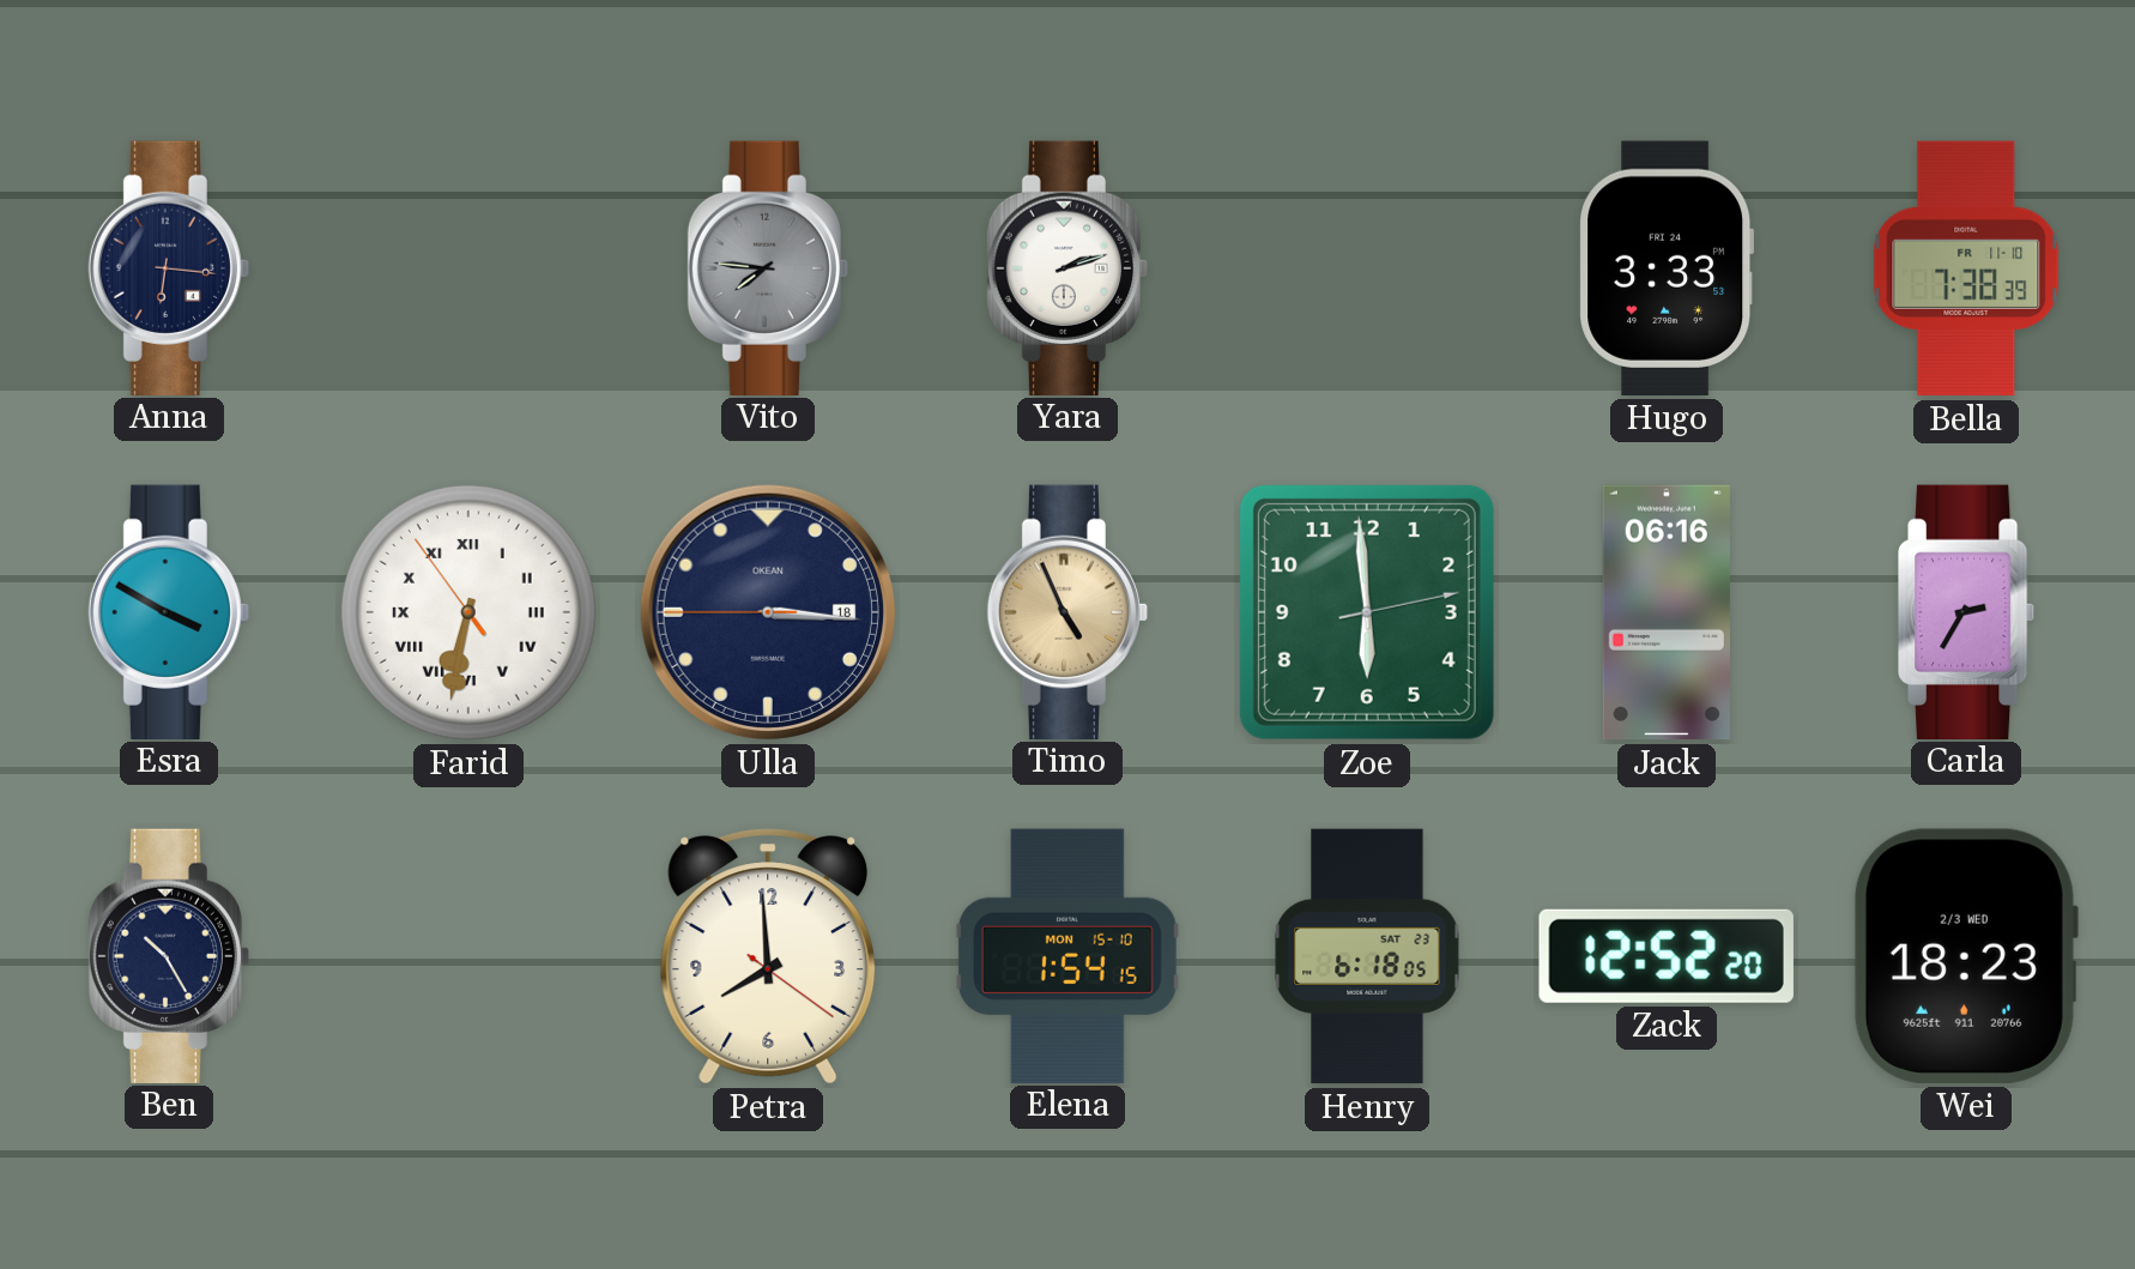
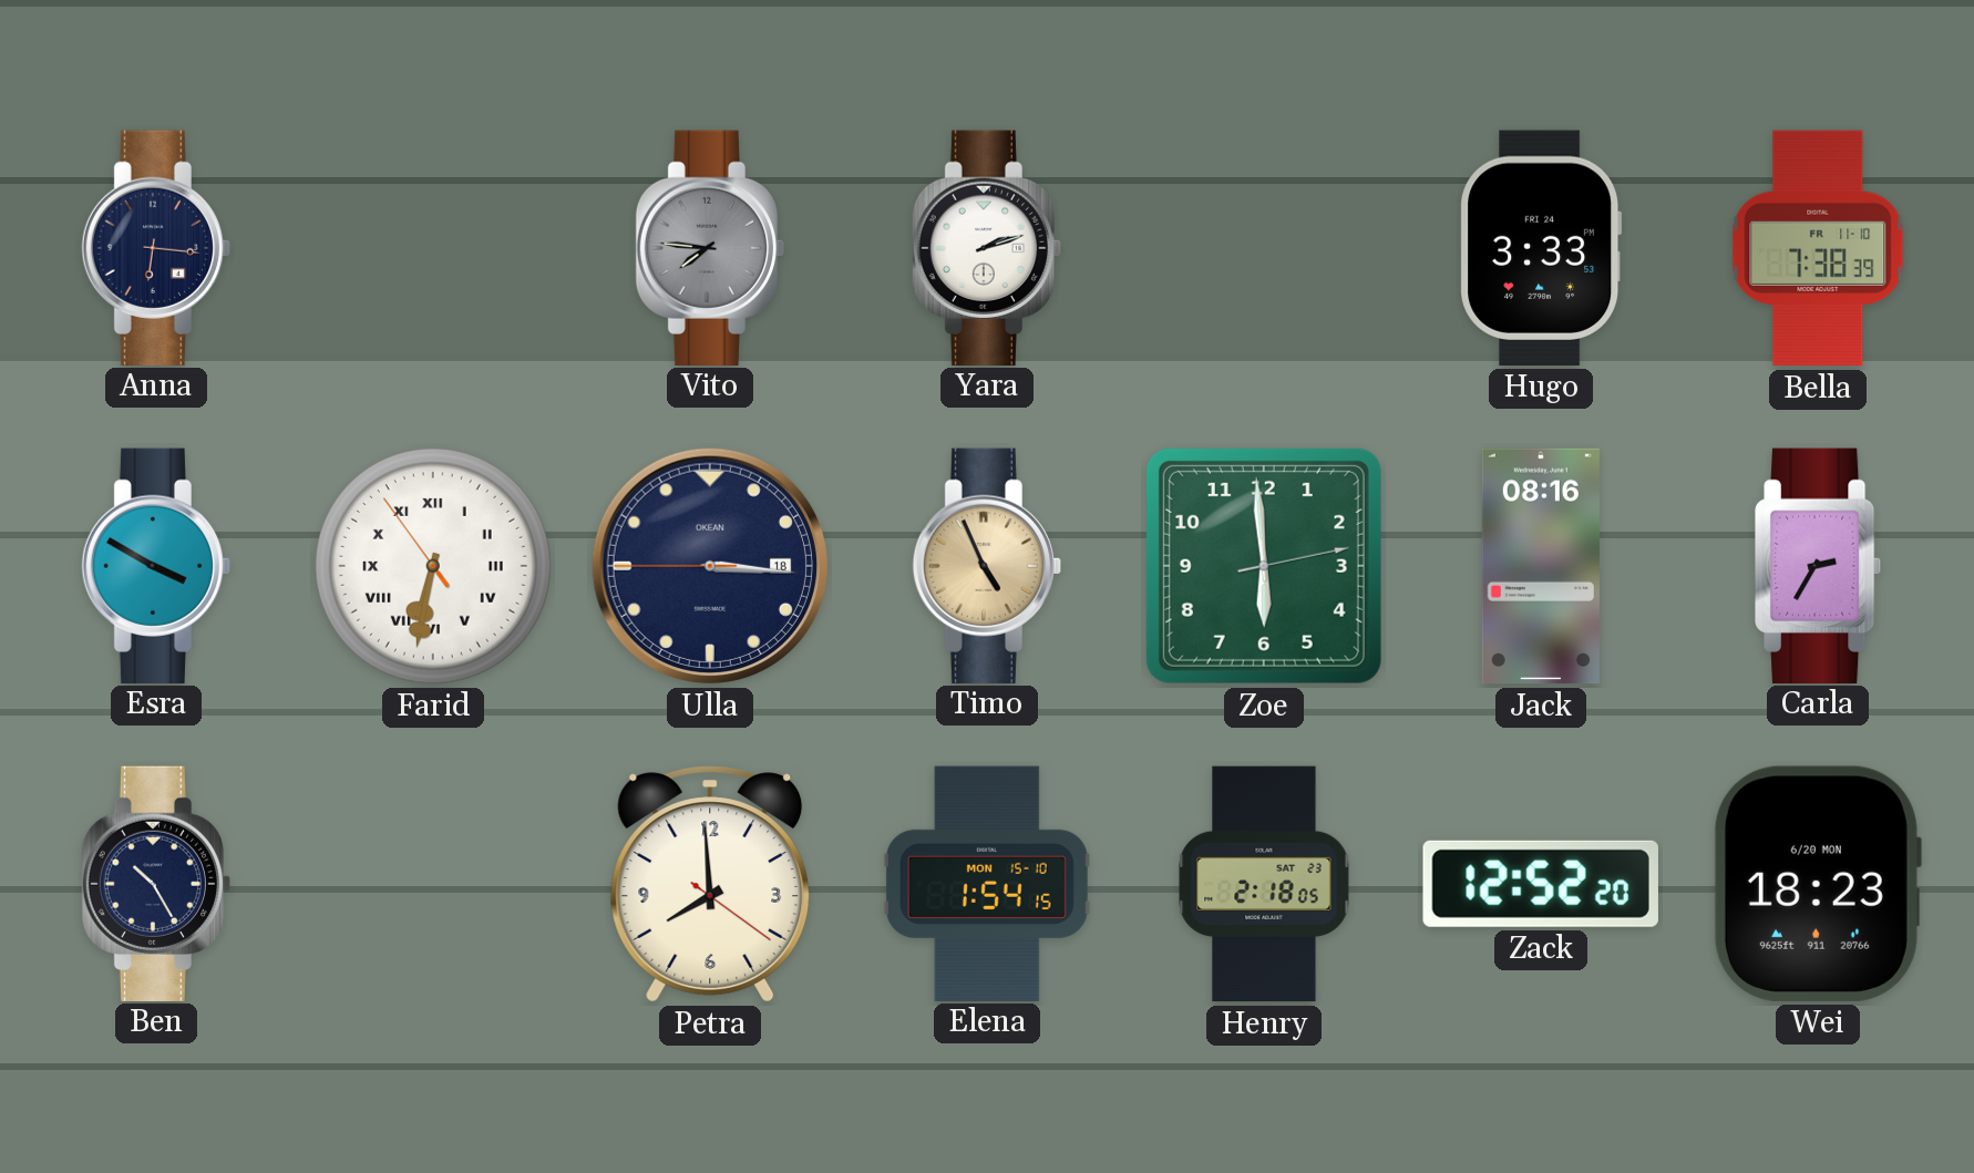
Jack: 06:16 -> 08:16 (1541, 566)
Henry: 6:18 -> 2:18 (1264, 884)
Wei date: 2/3 WED -> 6/20 MON (1817, 884)
